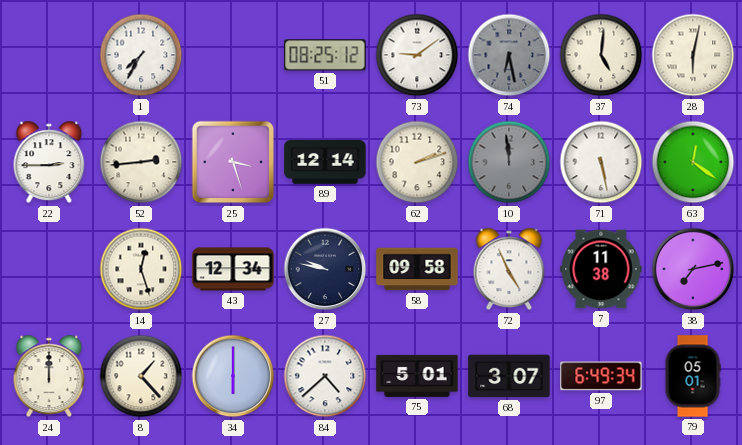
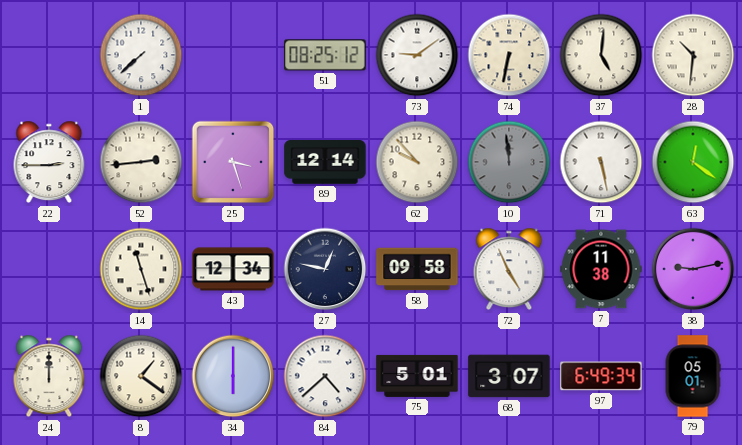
1: 7:35 -> 7:38 (141, 55)
74: 6:28 -> 6:32 (509, 55)
74 dial: grey -> cream (509, 55)
28: 6:02 -> 10:31 (693, 55)
62: 2:12 -> 9:53 (417, 162)
14: 12:27 -> 11:27 (141, 269)
27: 9:47 -> 12:47 (325, 269)
38: 7:13 -> 9:13 (693, 269)
8: 1:23 -> 1:21 (141, 376)
